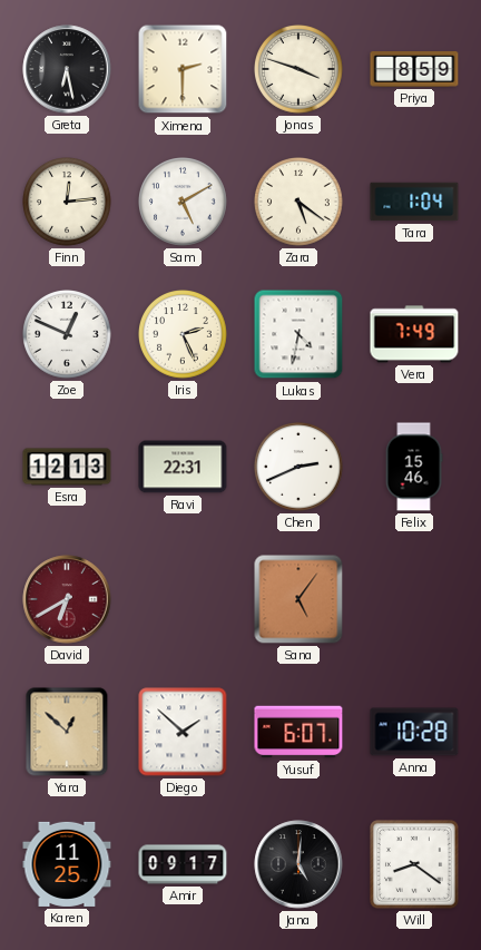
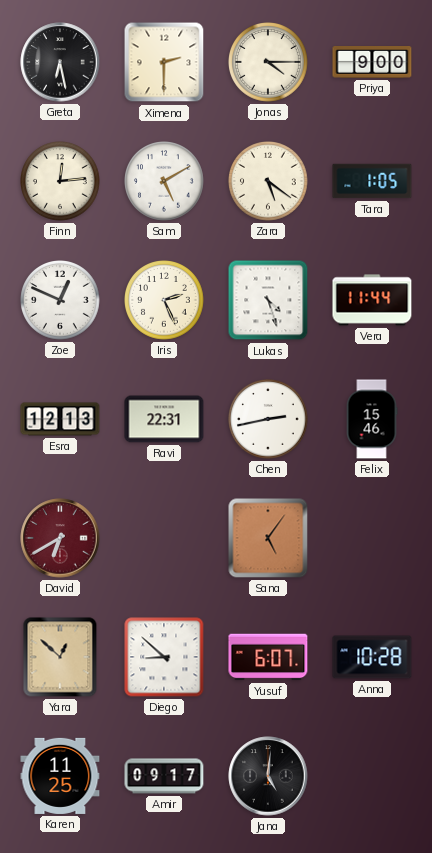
Jonas: 3:48 -> 4:15 (269, 63)
Priya: 8:59 -> 9:00 (372, 63)
Tara: 1:04 -> 1:05 (372, 181)
Lukas: 4:32 -> 4:27 (268, 300)
Vera: 7:49 -> 11:44 (372, 300)
Chen: 2:41 -> 2:43 (269, 420)
Diego: 1:52 -> 8:52 (164, 657)
Will: 8:21 -> none (414, 864)
